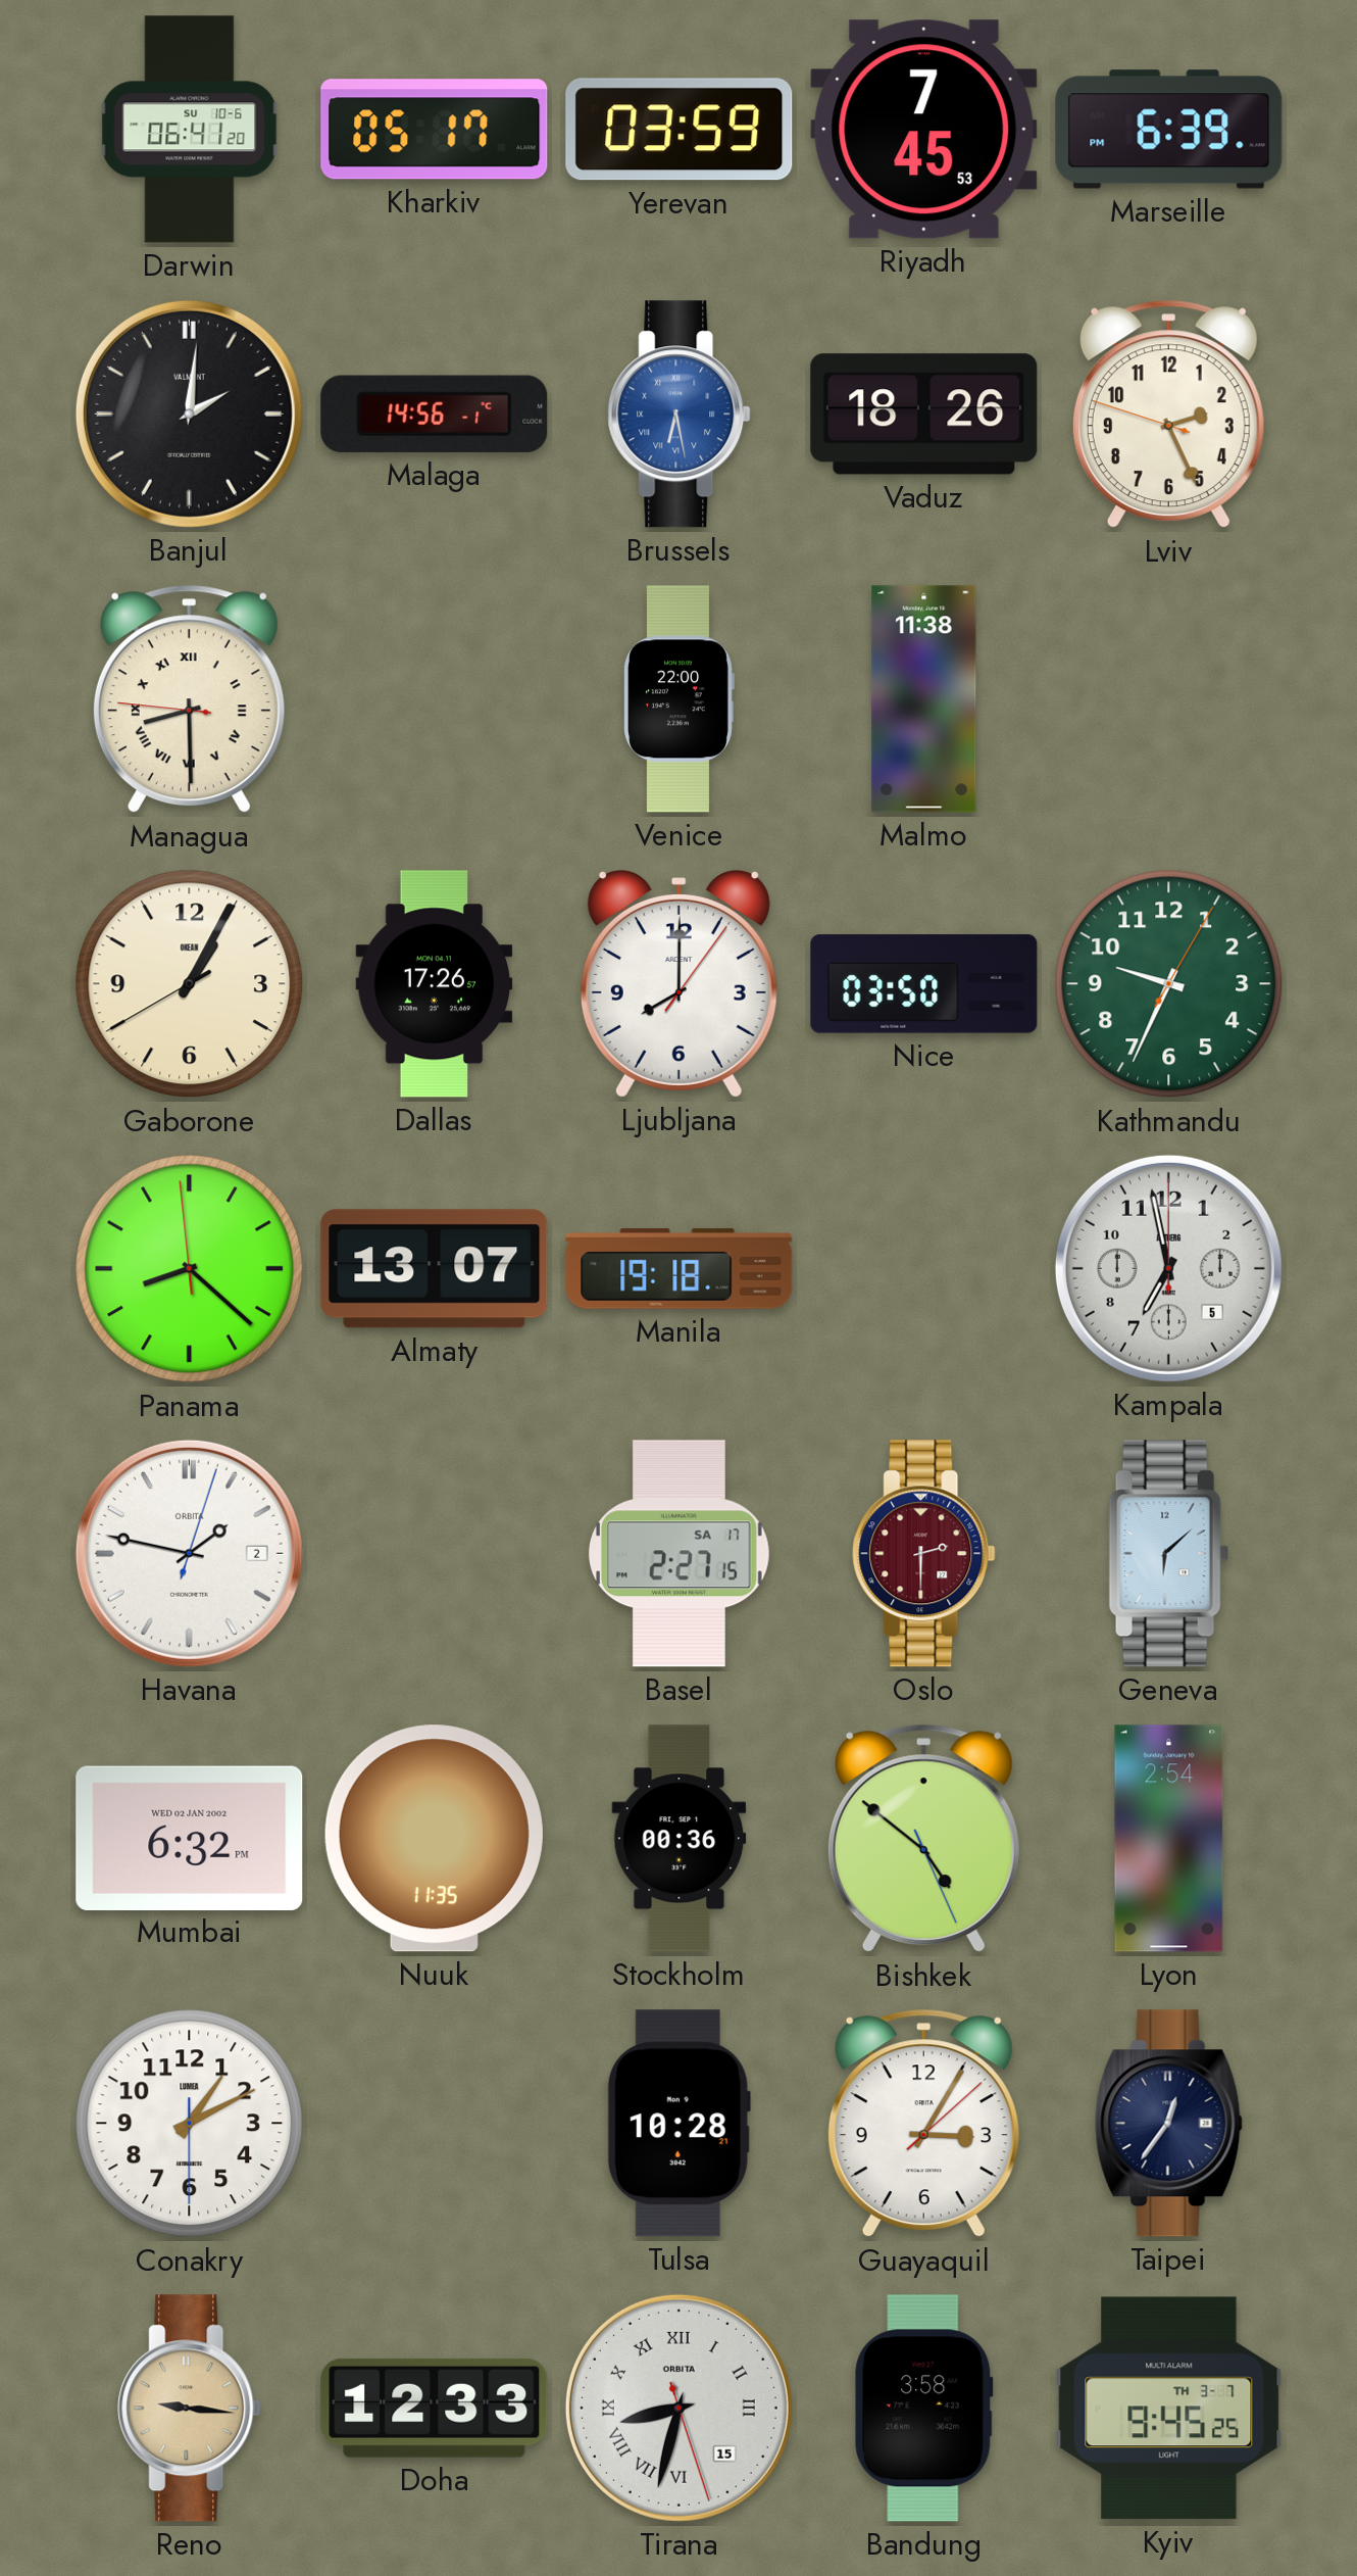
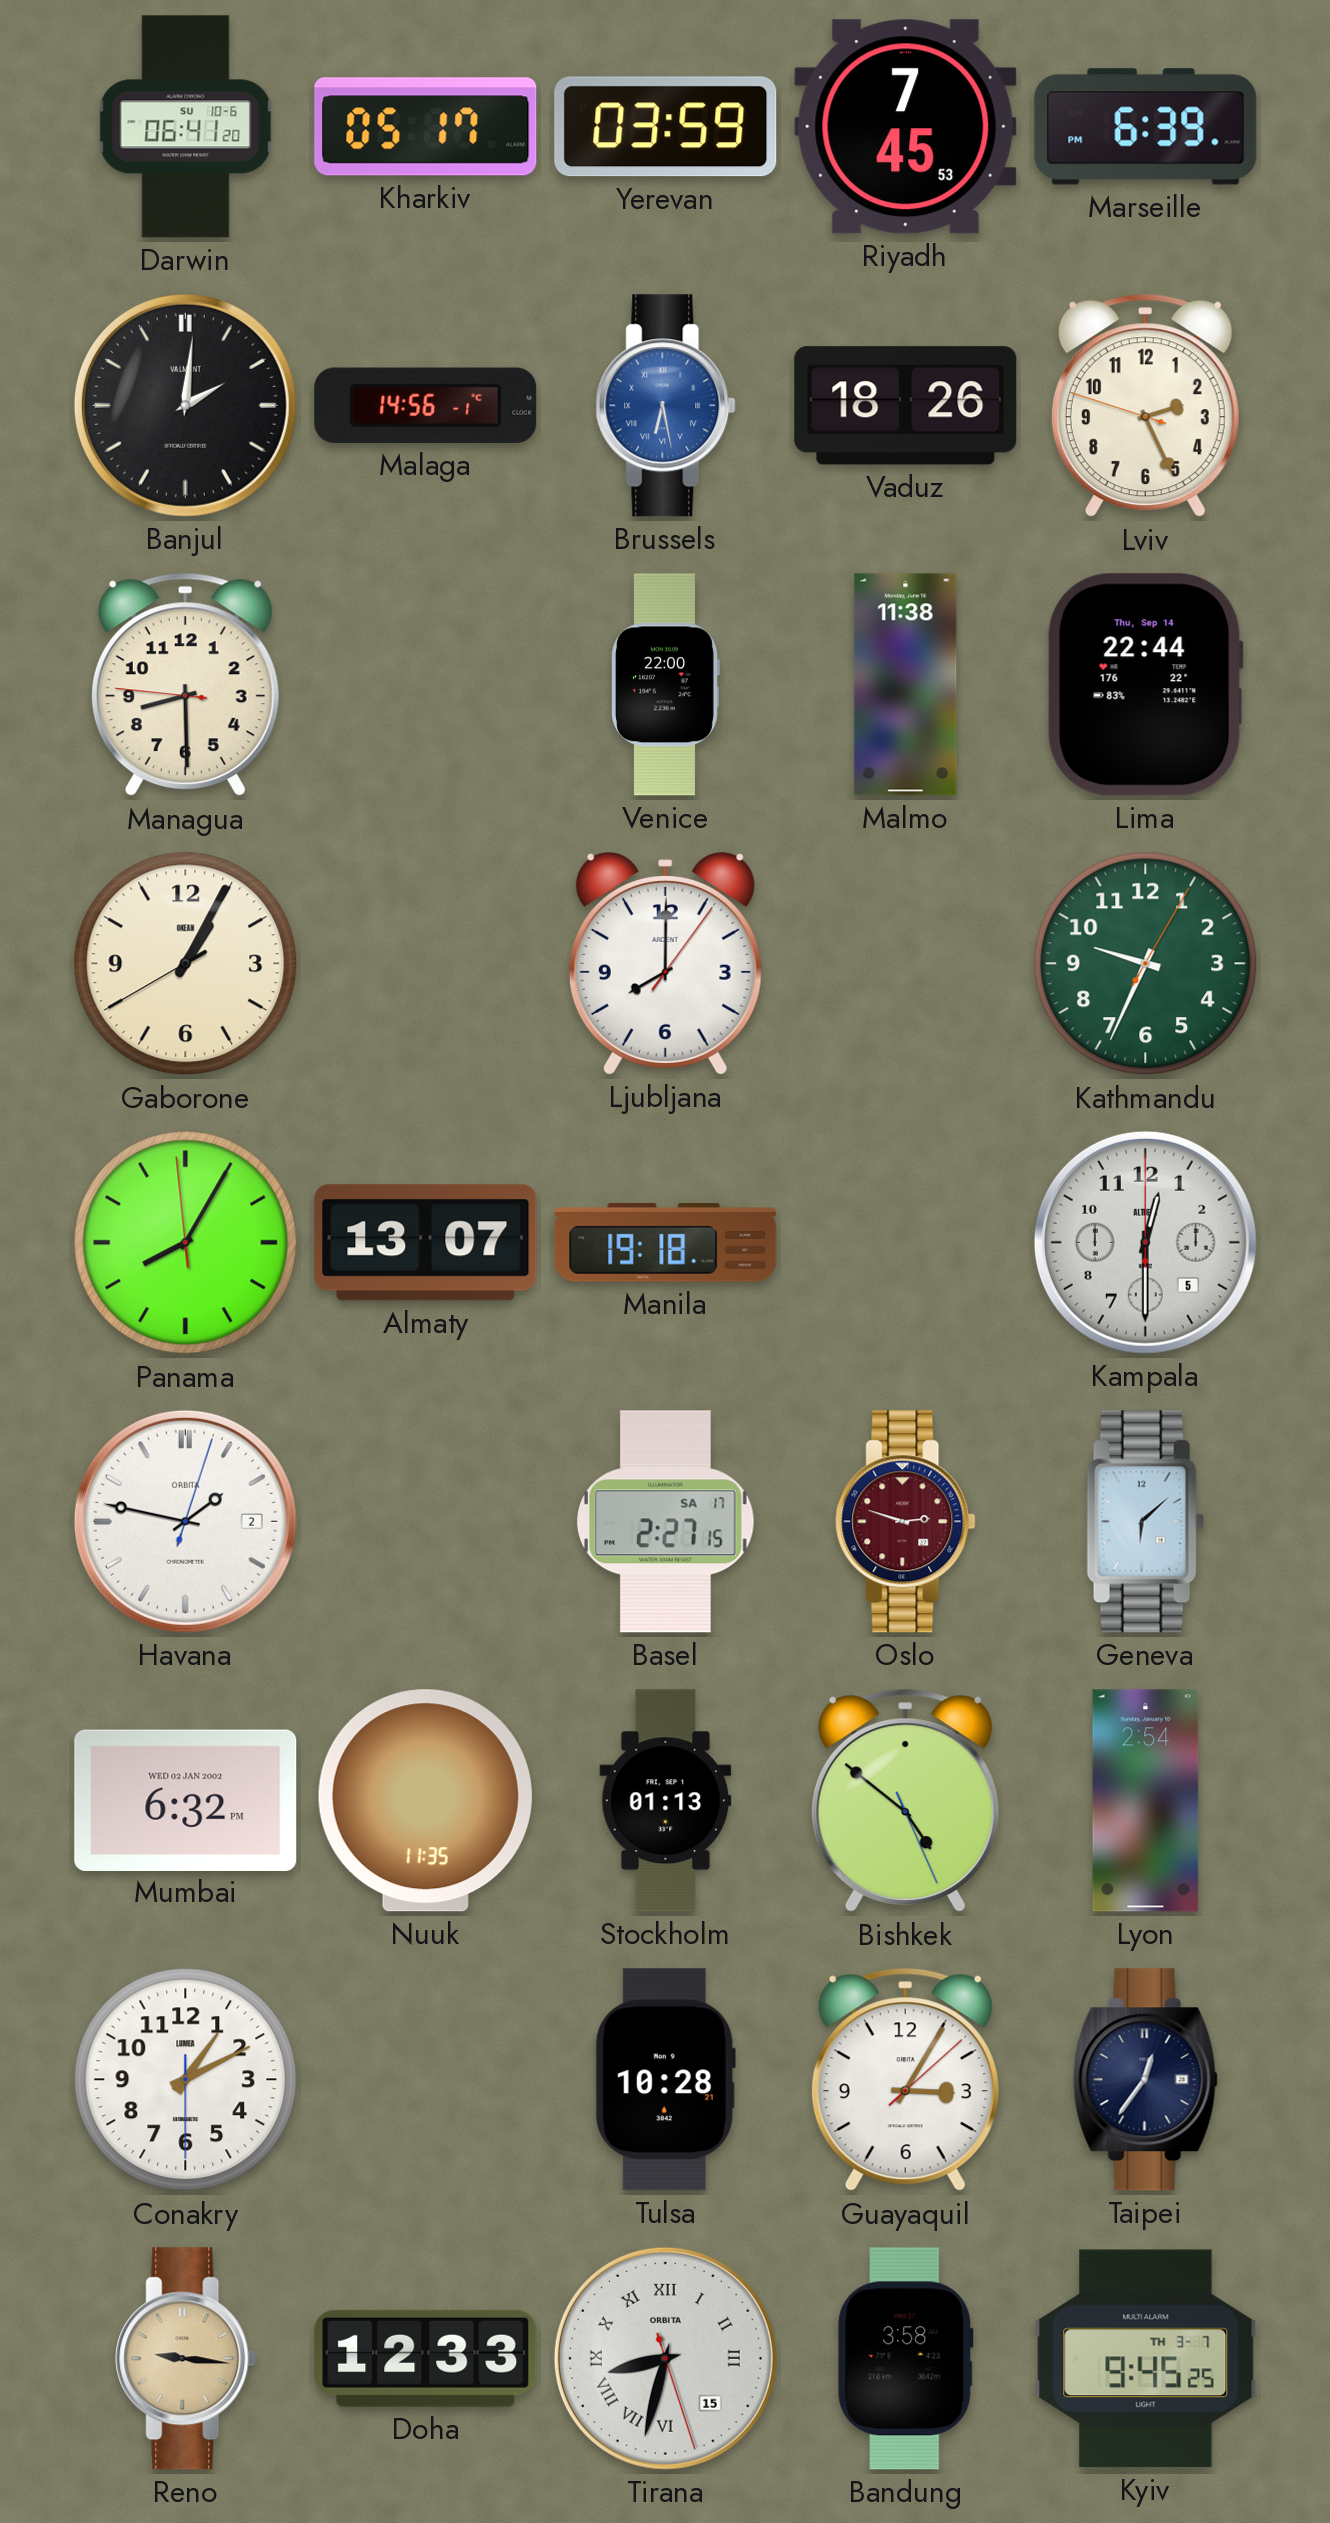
Managua numerals: Roman -> Arabic (185, 685)
Lima: none -> 22:44 (1145, 685)
Dallas: 17:26 -> none (435, 984)
Nice: 03:50 -> none (924, 984)
Panama: 8:21 -> 8:04 (186, 1243)
Kampala: 6:58 -> 12:30 (1145, 1242)
Oslo: 2:30 -> 2:48 (906, 1522)
Stockholm: 00:36 -> 01:13 (666, 1801)
